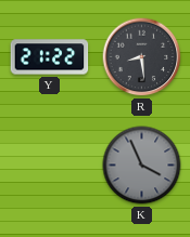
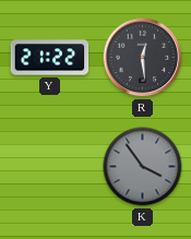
R: 8:29 -> 12:29 (143, 58)
K: 3:56 -> 3:54 (143, 167)
